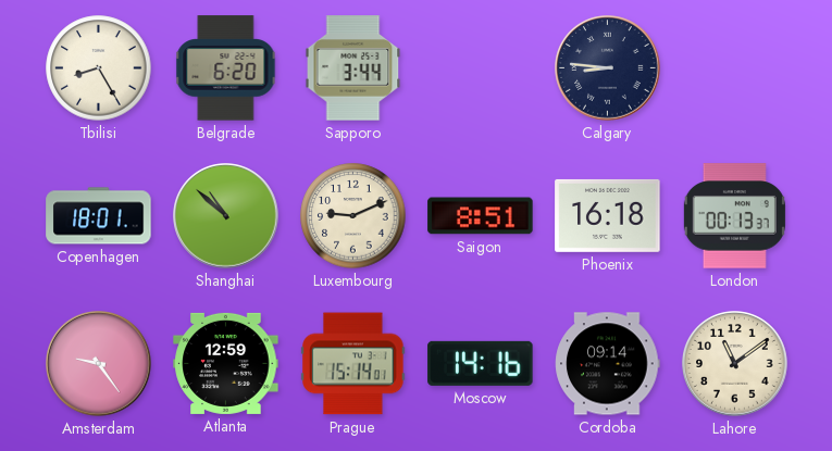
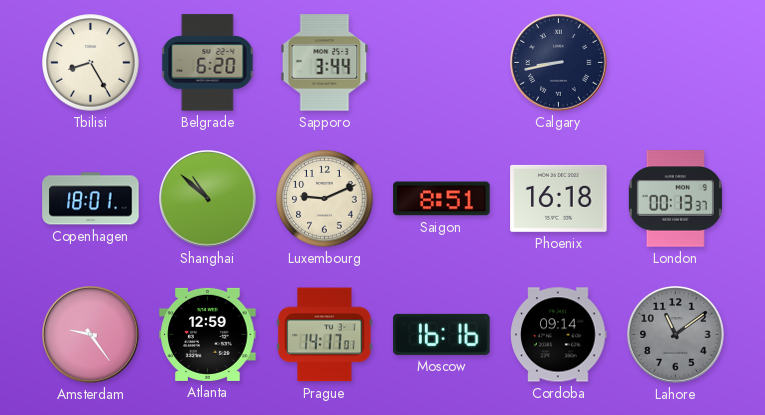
Calgary: 8:46 -> 8:43 (559, 63)
Prague: 15:14 -> 14:17 (325, 335)
Moscow: 14:16 -> 16:16 (442, 334)
Lahore dial: cream -> grey (676, 335)
